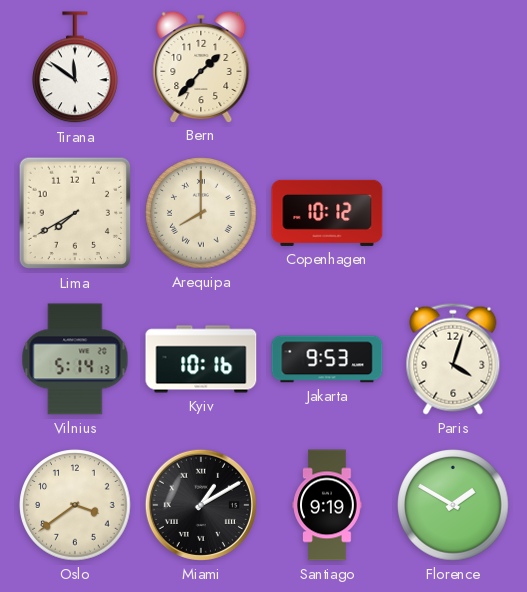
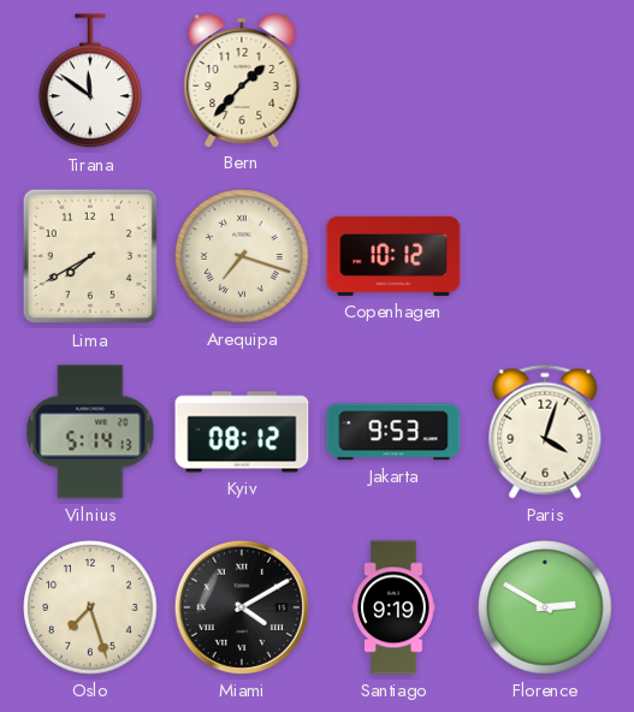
Arequipa: 8:00 -> 7:18 (242, 256)
Kyiv: 10:16 -> 08:12 (242, 432)
Oslo: 3:39 -> 7:27 (90, 607)
Miami: 1:10 -> 4:10 (242, 607)
Florence: 1:50 -> 2:50 (545, 607)
